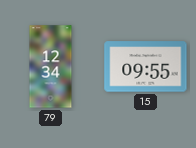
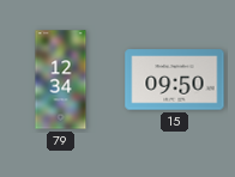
15: 09:55 -> 09:50 (175, 80)
